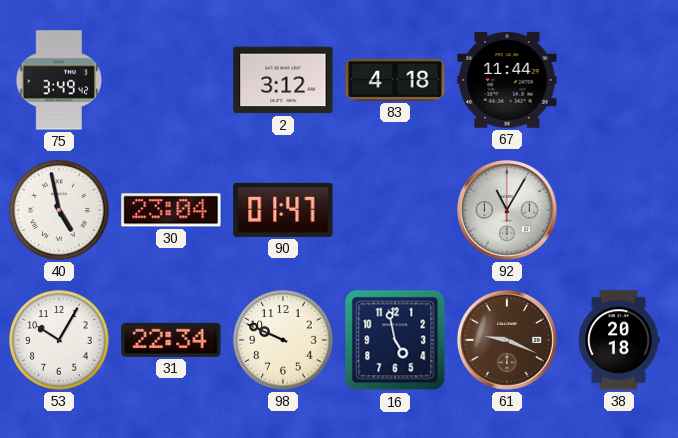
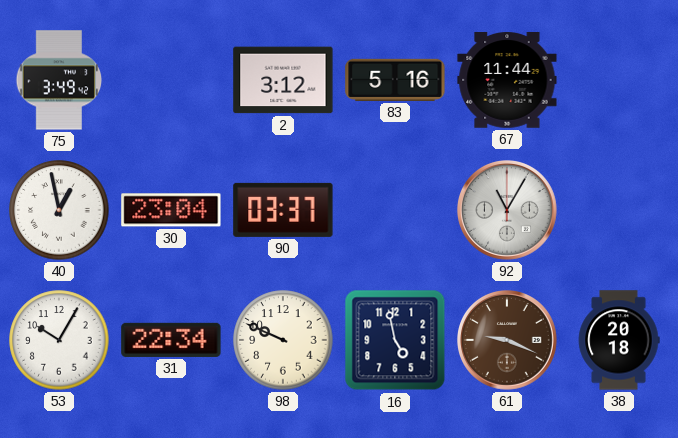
83: 4:18 -> 5:16 (395, 80)
40: 4:58 -> 12:58 (59, 210)
90: 01:47 -> 03:37 (283, 210)
